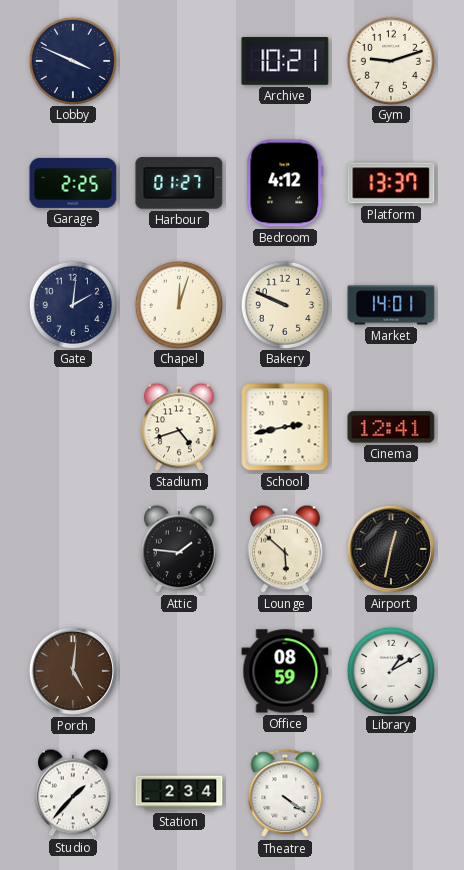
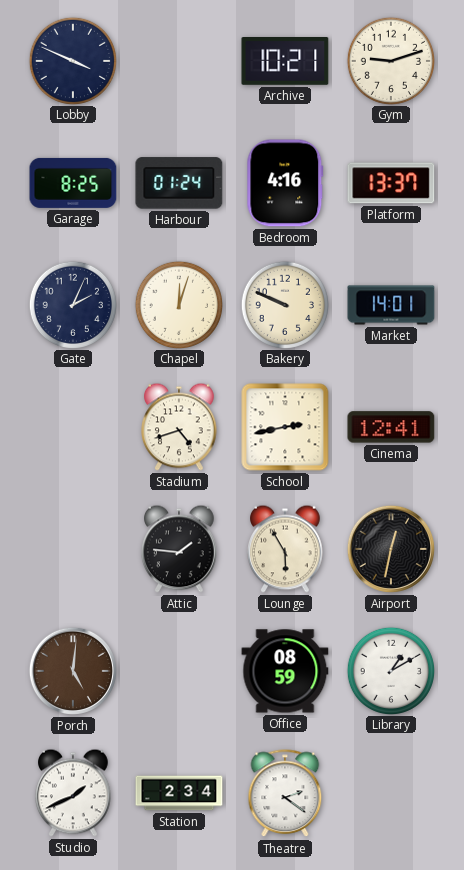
Garage: 2:25 -> 8:25 (73, 183)
Harbour: 01:27 -> 01:24 (179, 183)
Bedroom: 4:12 -> 4:16 (285, 183)
Gate: 2:01 -> 2:04 (72, 304)
Lounge: 5:52 -> 5:55 (285, 549)
Studio: 1:37 -> 1:41 (73, 793)
Theatre: 4:21 -> 2:21 (285, 794)
